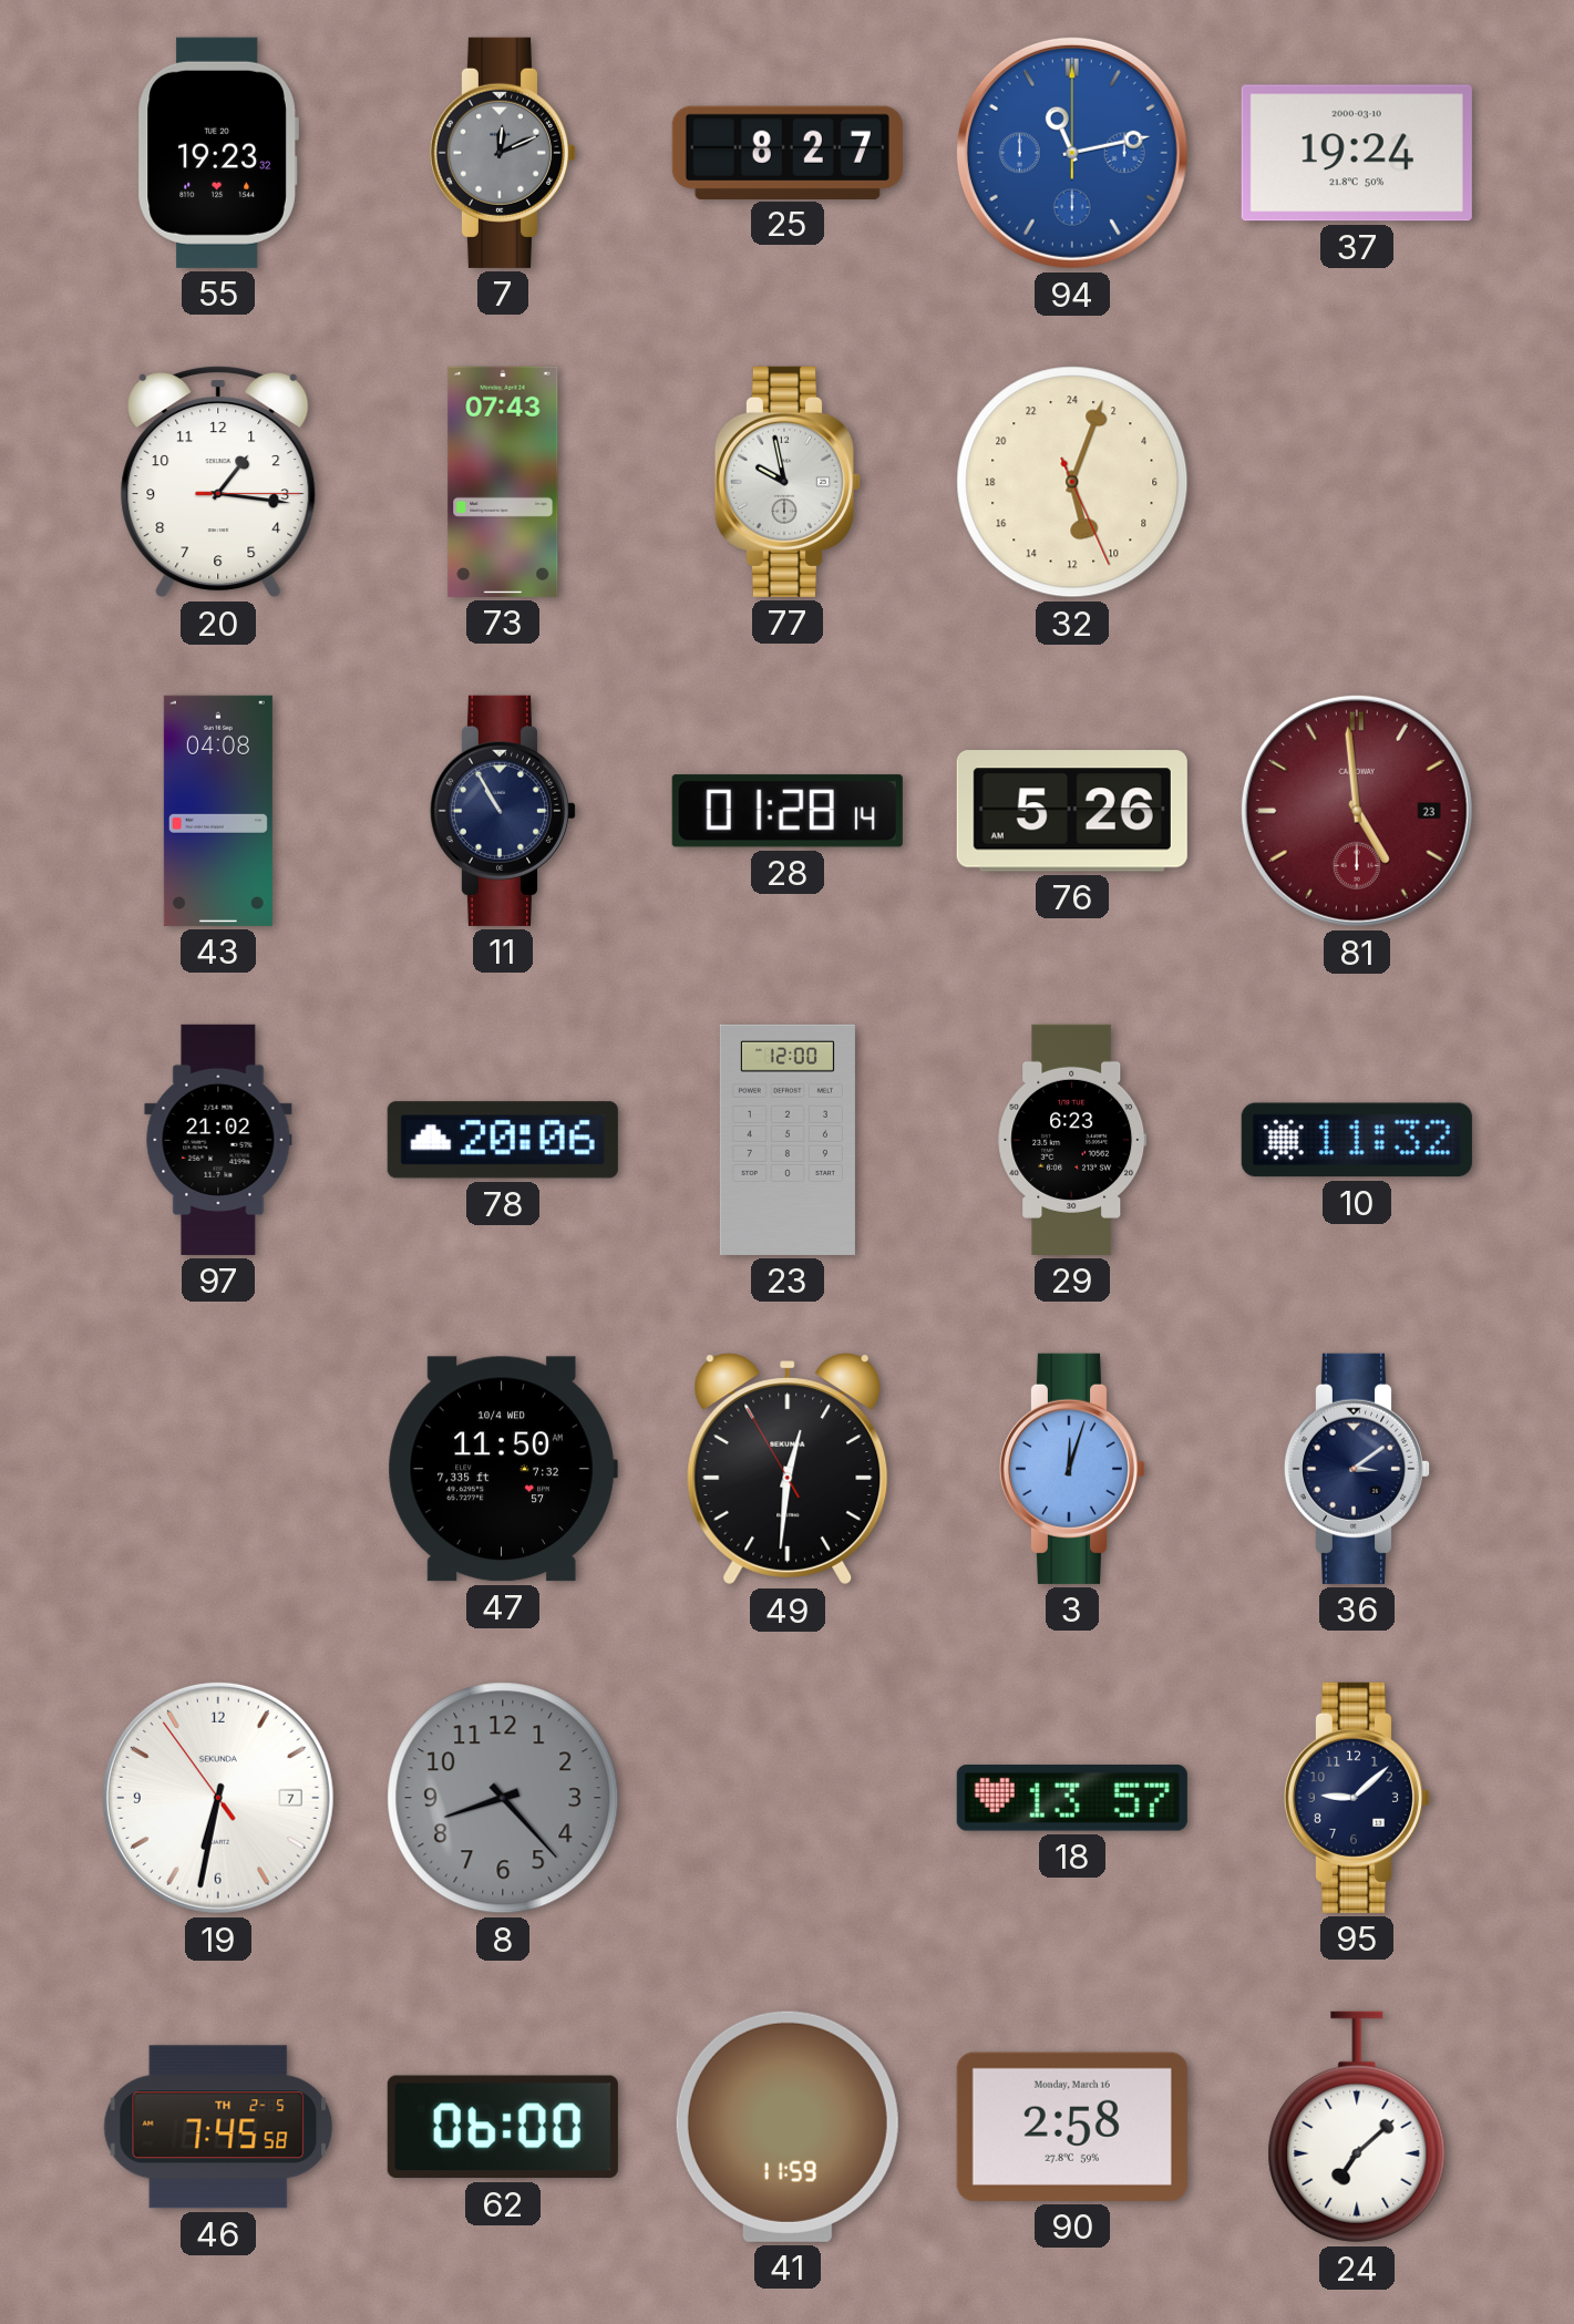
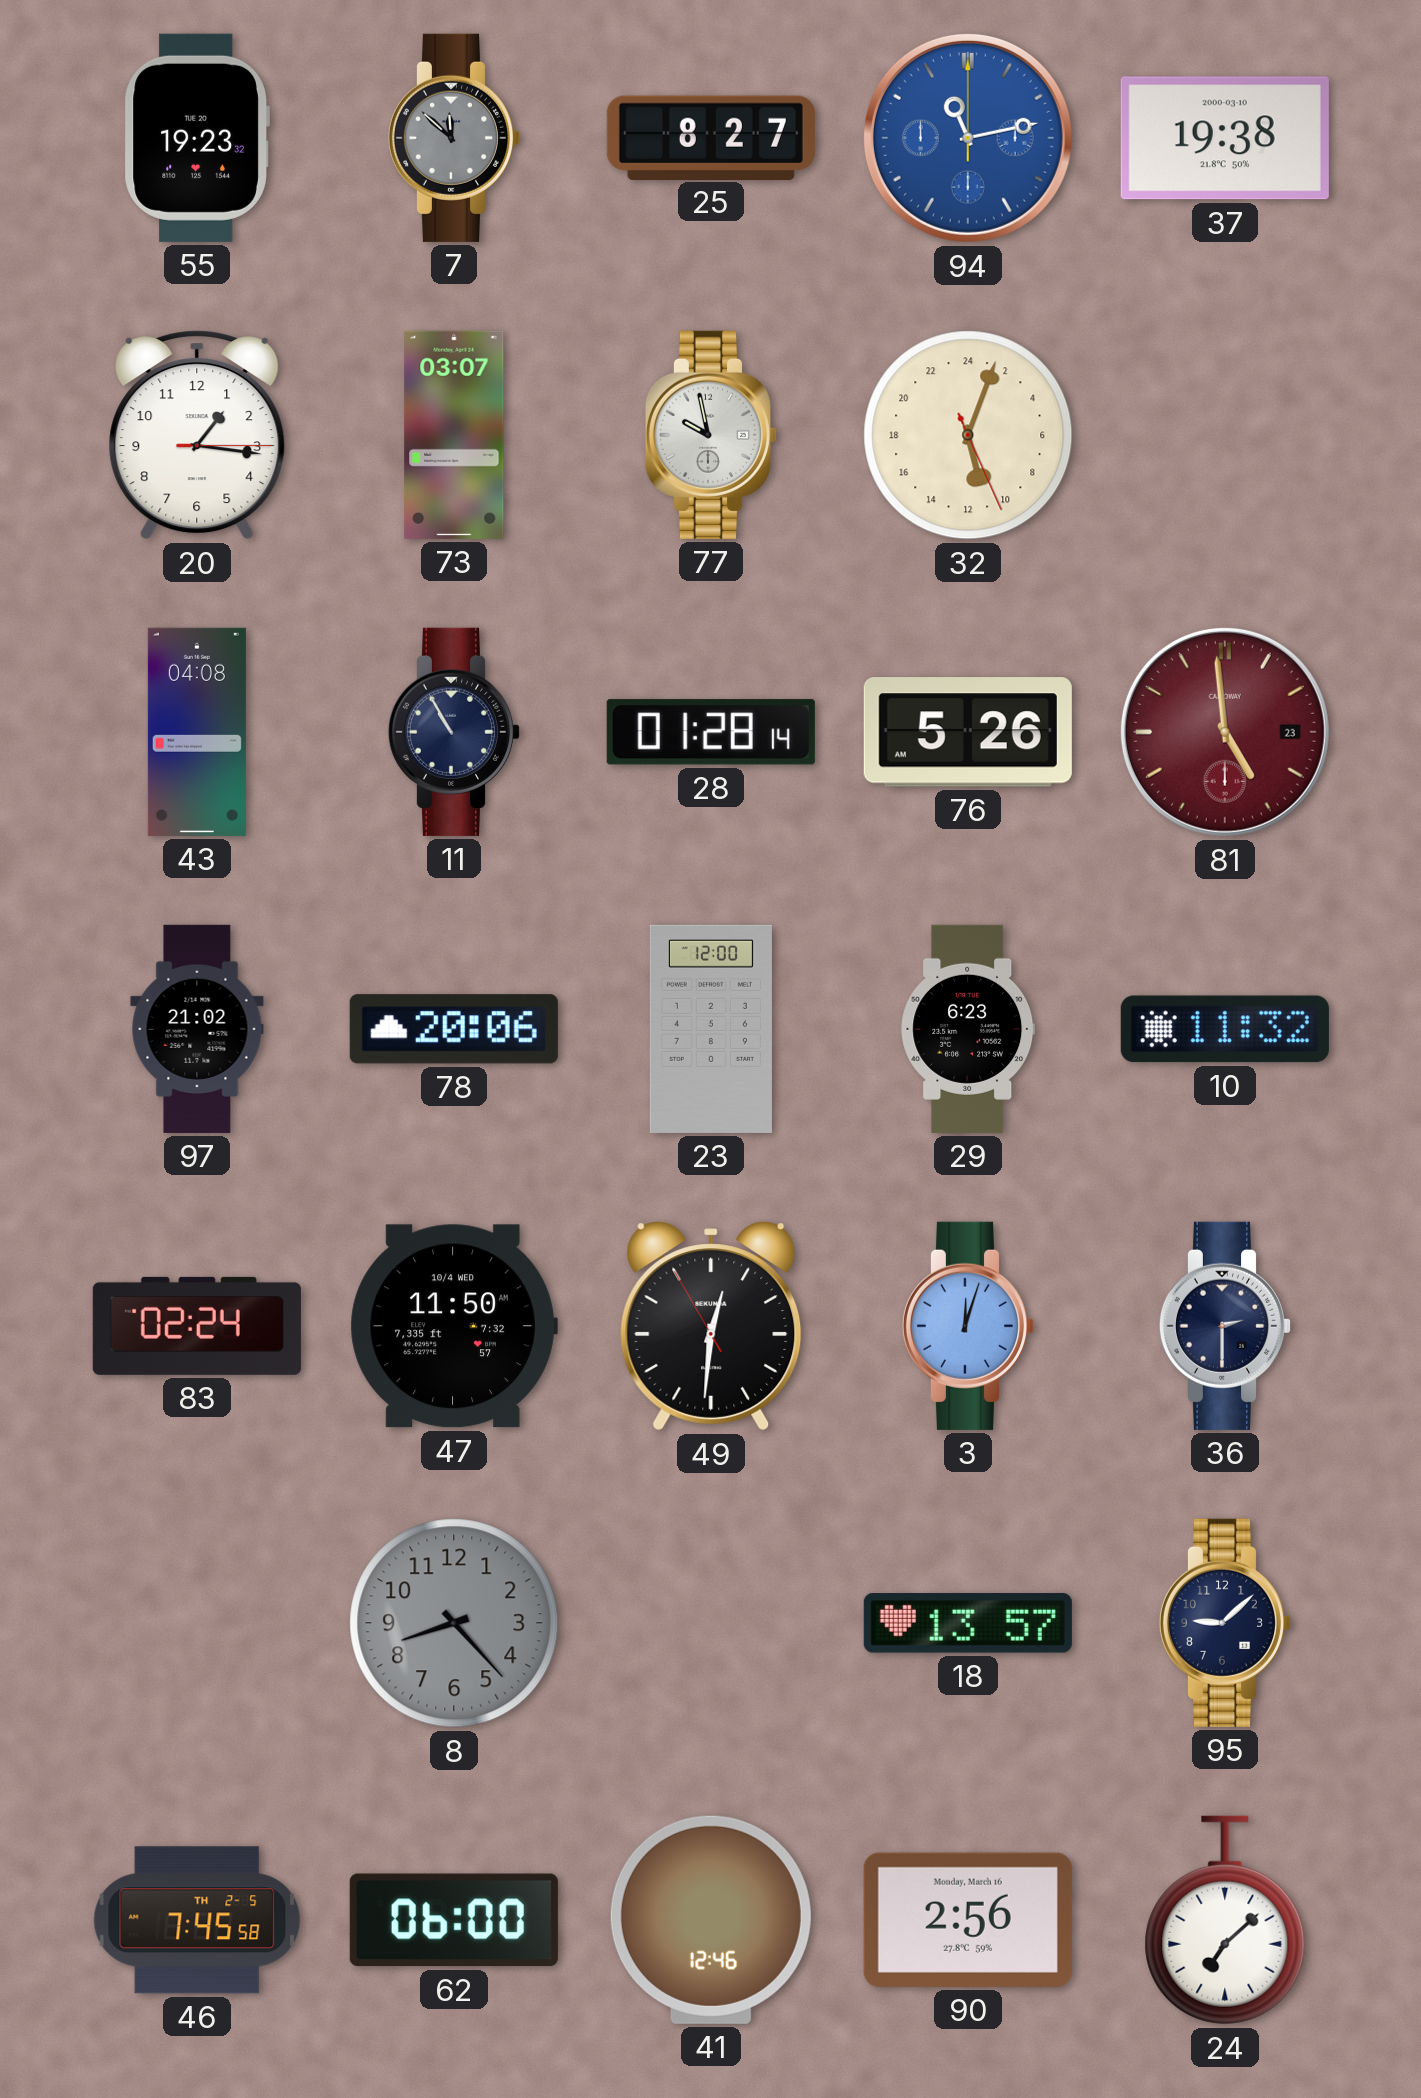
7: 12:11 -> 11:52 (453, 138)
37: 19:24 -> 19:38 (1225, 138)
73: 07:43 -> 03:07 (454, 435)
83: none -> 02:24 (197, 1326)
36: 3:09 -> 2:30 (1224, 1326)
19: 6:31 -> none (218, 1798)
41: 11:59 -> 12:46 (711, 1920)
90: 2:58 -> 2:56 (968, 1920)
